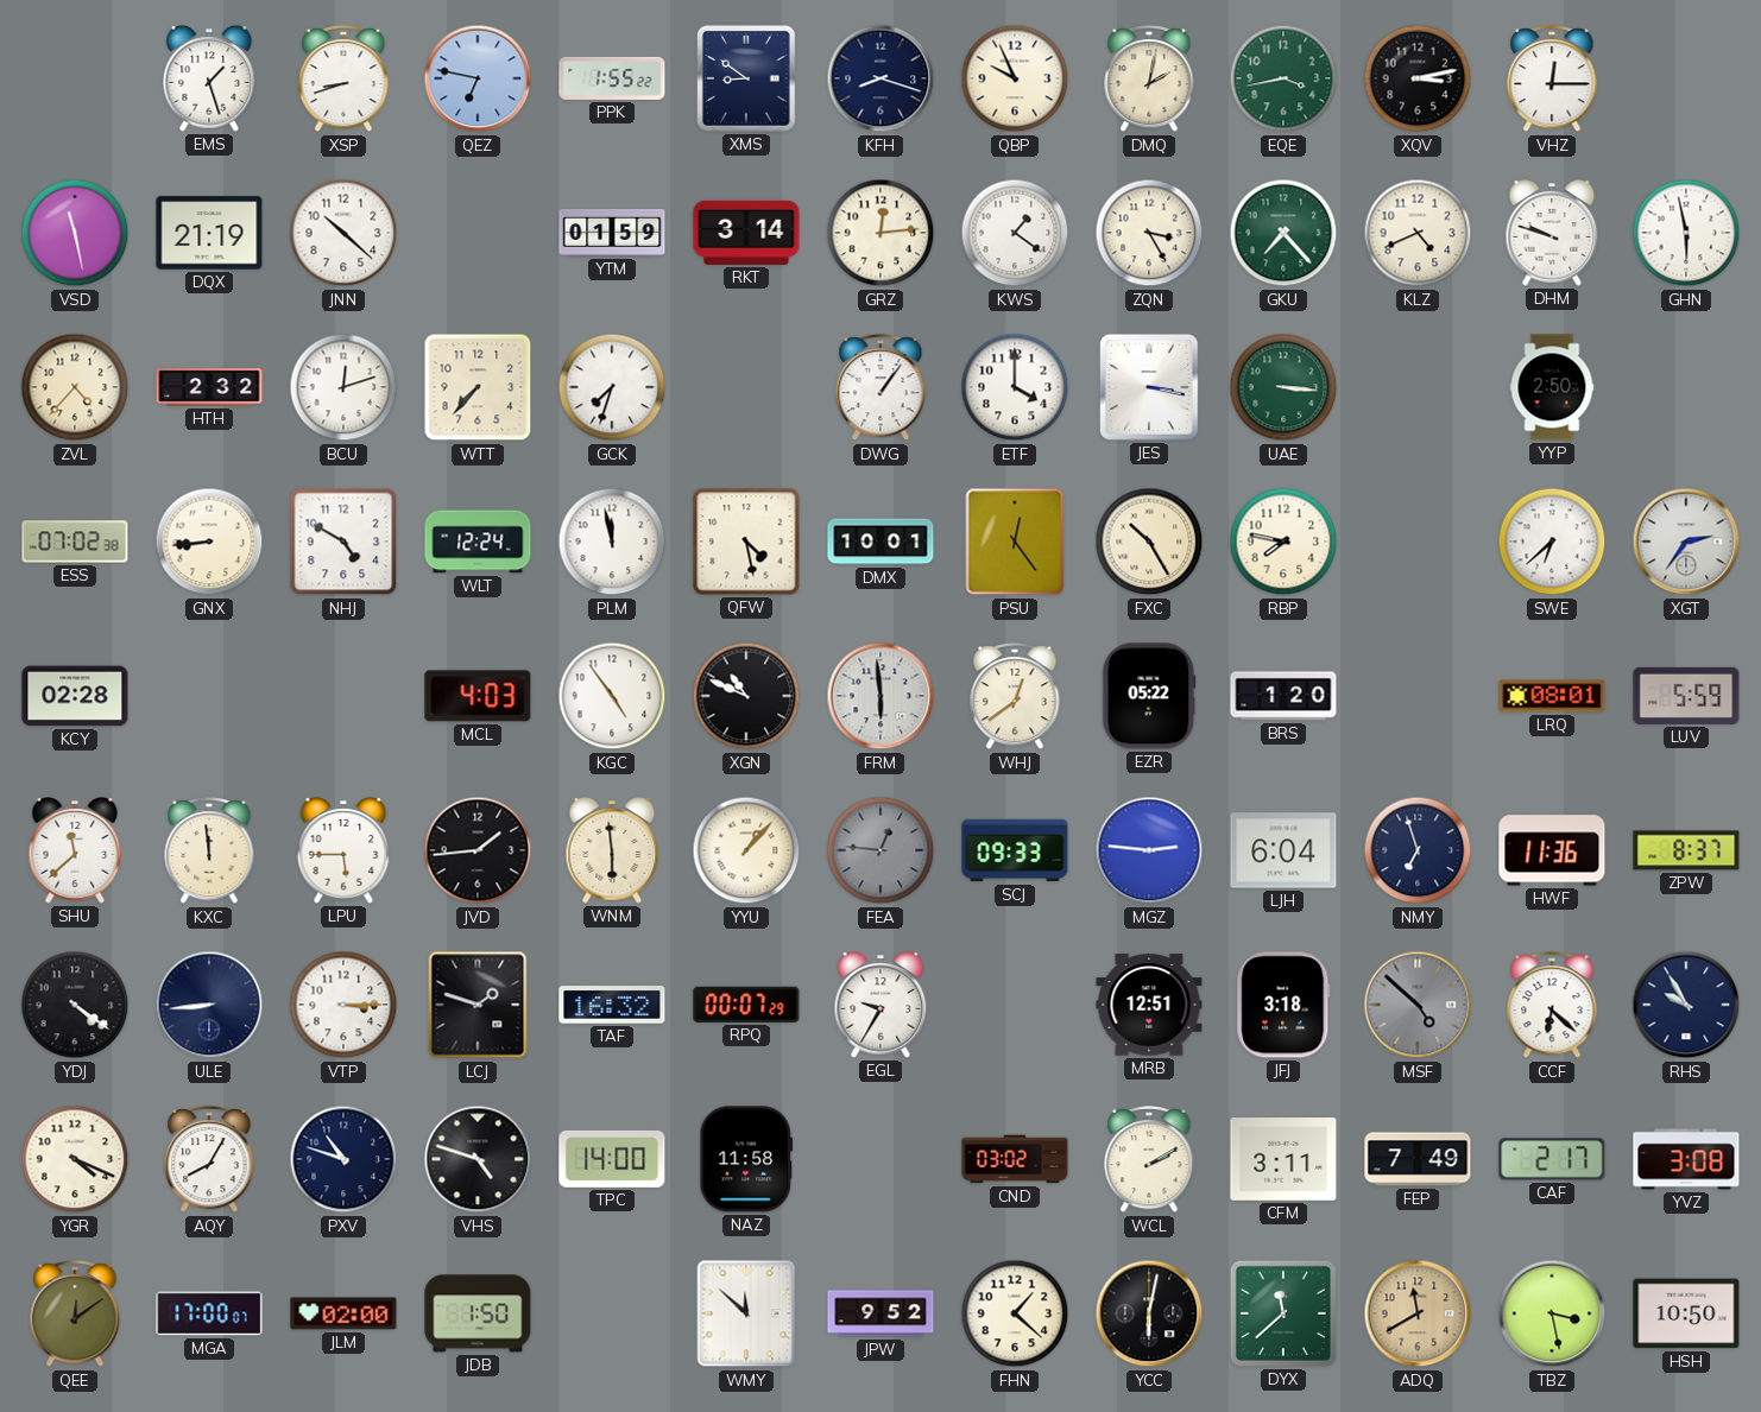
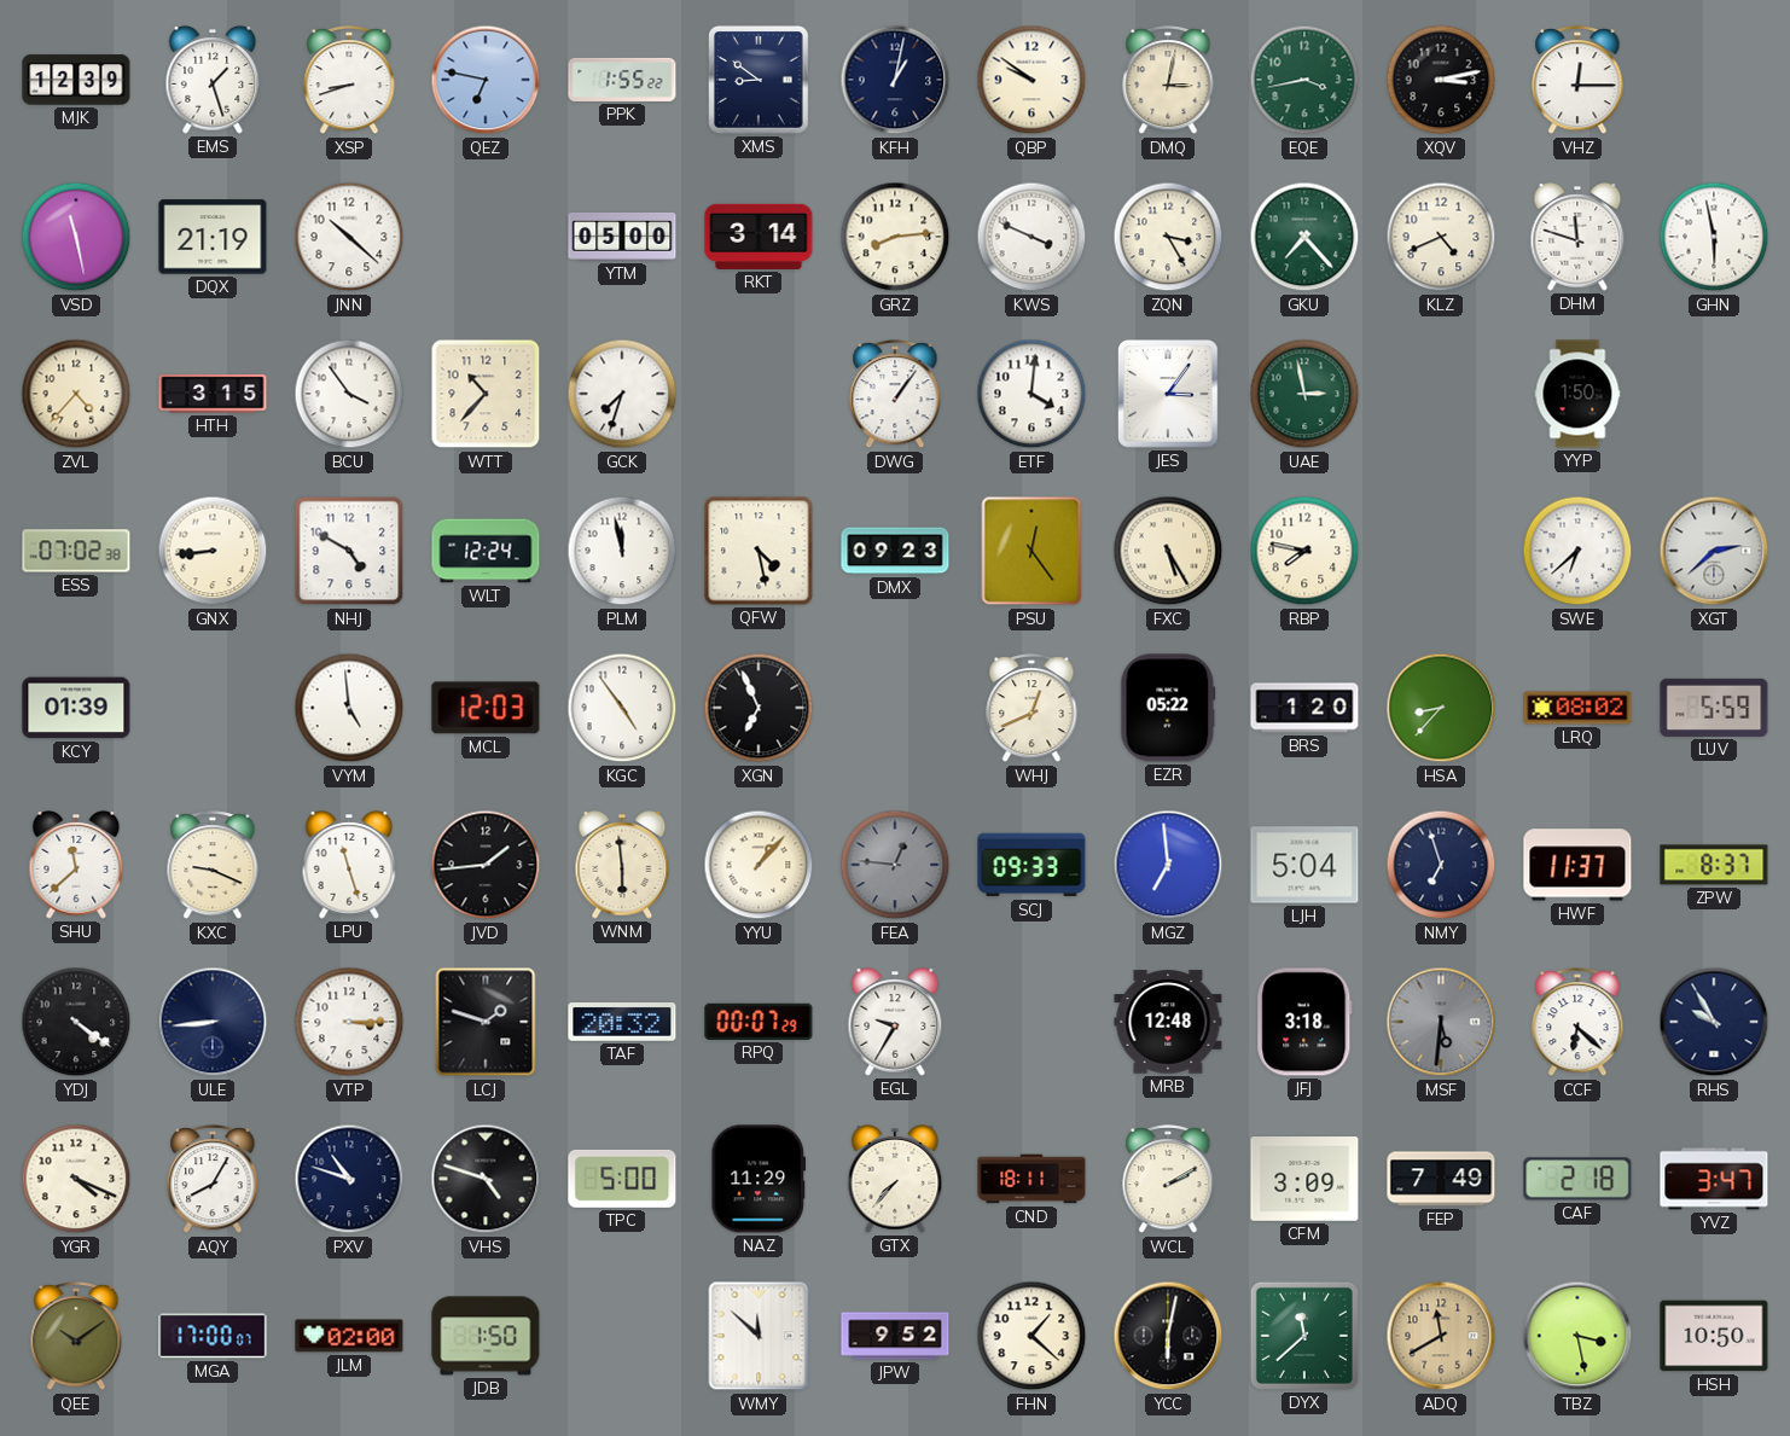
MJK: none -> 12:39 (76, 80)
KFH: 8:18 -> 1:02 (895, 80)
QBP: 9:56 -> 9:51 (1031, 80)
DMQ: 2:02 -> 3:02 (1168, 81)
YTM: 01:59 -> 05:00 (622, 237)
GRZ: 12:14 -> 8:14 (895, 237)
KWS: 1:21 -> 3:49 (1031, 237)
DHM: 9:48 -> 11:48 (1577, 238)
HTH: 2:32 -> 3:15 (213, 394)
BCU: 12:12 -> 3:54 (349, 394)
WTT: 7:37 -> 10:37 (486, 394)
ETF: 4:00 -> 4:01 (1031, 394)
JES: 3:17 -> 3:06 (1169, 395)
UAE: 3:16 -> 2:58 (1304, 394)
YYP: 2:50 -> 1:50 (1577, 394)
DMX: 10:01 -> 09:23 (895, 551)
FXC: 10:25 -> 5:25 (1168, 551)
XGT: 2:36 -> 2:38 (1714, 551)
KCY: 02:28 -> 01:39 (76, 708)
VYM: none -> 4:59 (349, 708)
MCL: 4:03 -> 12:03 (486, 708)
XGN: 10:49 -> 6:56 (759, 708)
FRM: 5:59 -> none (880, 696)
WHJ: 12:39 -> 12:41 (1031, 709)
HSA: none -> 8:37 (1441, 708)
LRQ: 08:01 -> 08:02 (1577, 708)
KXC: 11:59 -> 9:19 (213, 866)
LPU: 5:45 -> 11:27 (349, 866)
MGZ: 2:46 -> 6:59 (1168, 865)
LJH: 6:04 -> 5:04 (1304, 865)
HWF: 11:36 -> 11:37 (1577, 865)
TAF: 16:32 -> 20:32 (622, 1023)
MRB: 12:51 -> 12:48 (1168, 1022)
MSF: 4:52 -> 5:31 (1441, 1022)
TPC: 14:00 -> 5:00 (622, 1179)
NAZ: 11:58 -> 11:29 (759, 1179)
GTX: none -> 7:37 (895, 1180)
CND: 03:02 -> 18:11 (1031, 1179)
CFM: 3:11 -> 3:09 (1304, 1180)
CAF: 2:17 -> 2:18 (1577, 1179)
YVZ: 3:08 -> 3:47 (1714, 1179)
QEE: 12:09 -> 10:09 (76, 1337)
